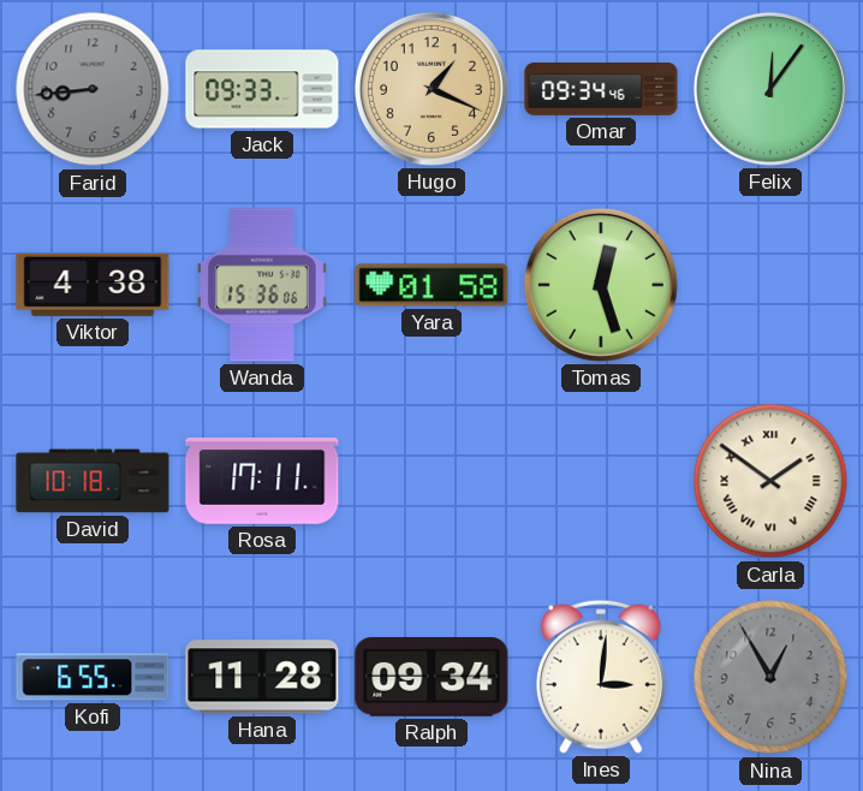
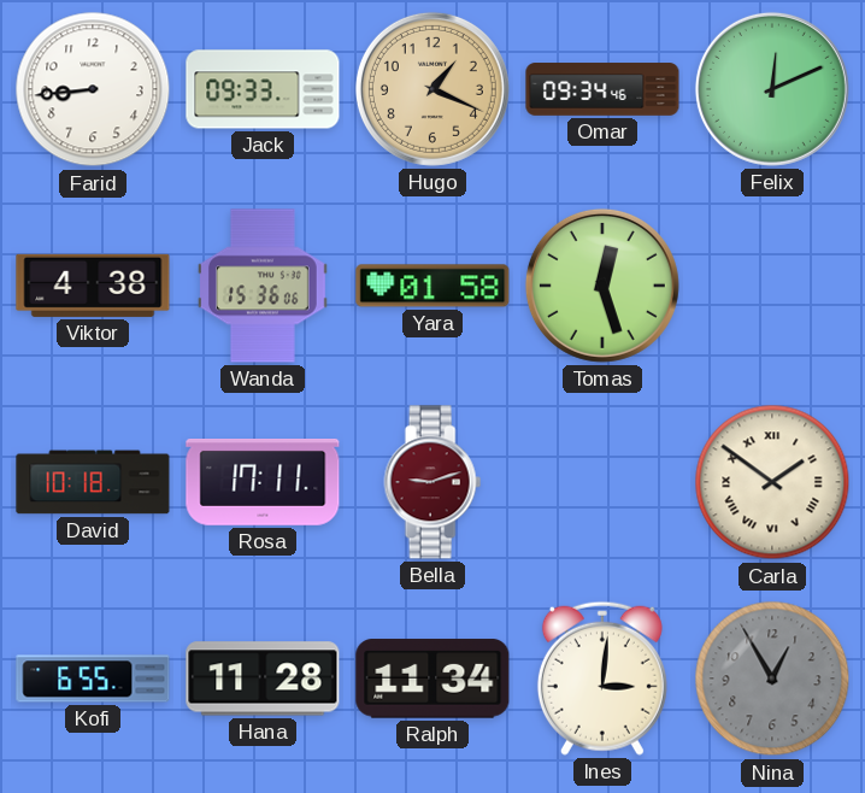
Farid dial: grey -> white (93, 89)
Felix: 12:06 -> 12:11 (772, 89)
Bella: none -> 9:12 (432, 482)
Ralph: 09:34 -> 11:34 (432, 679)
